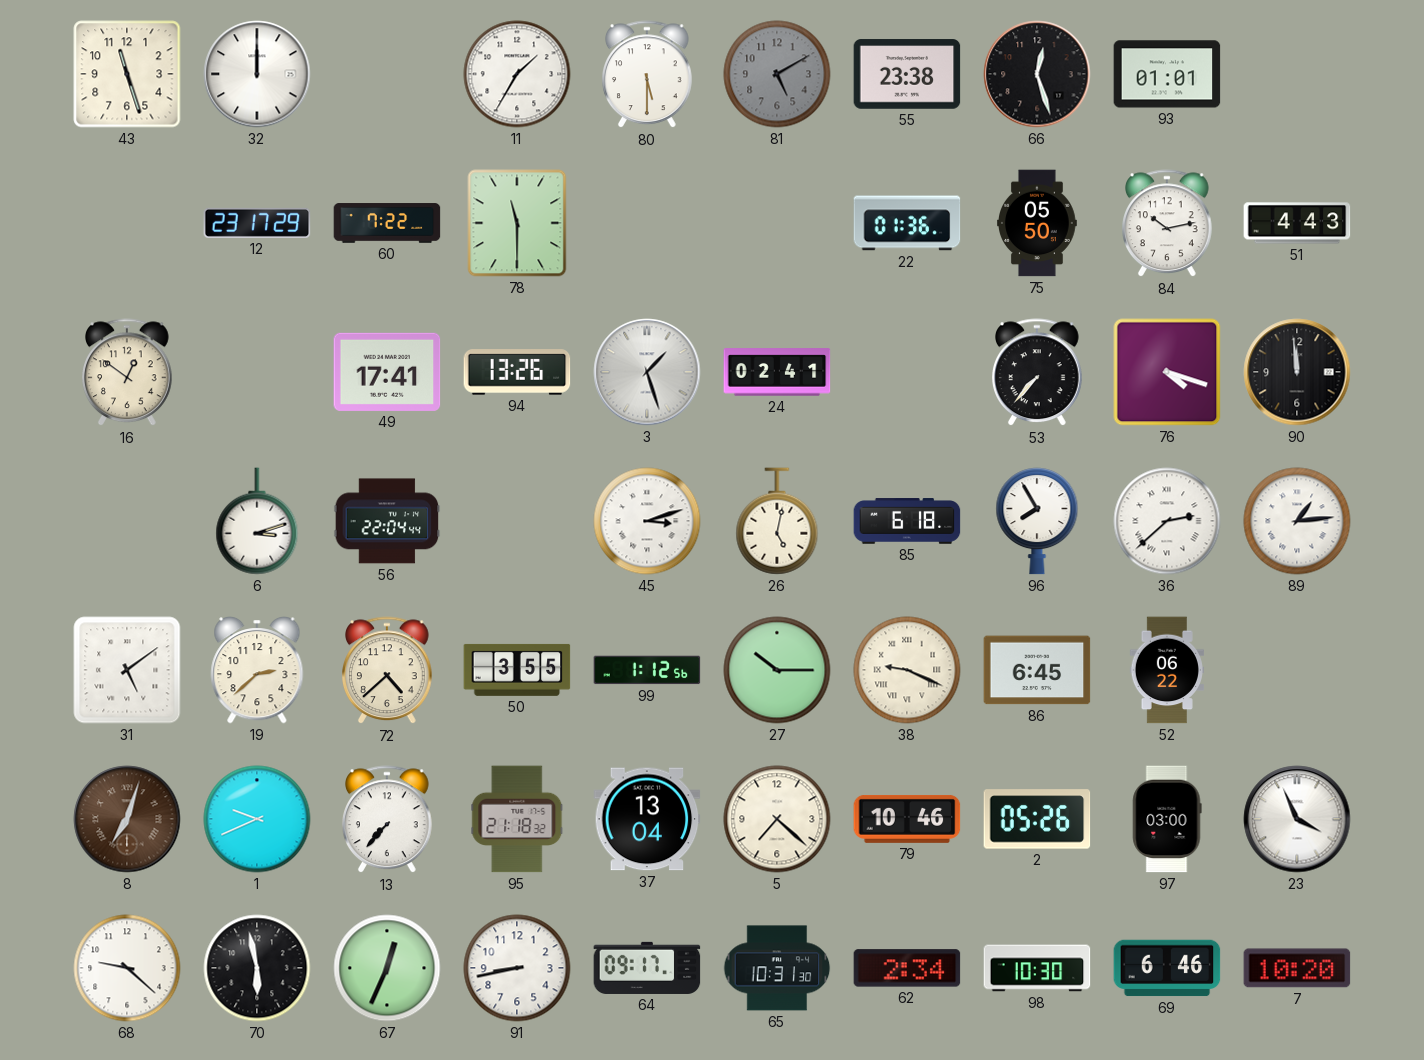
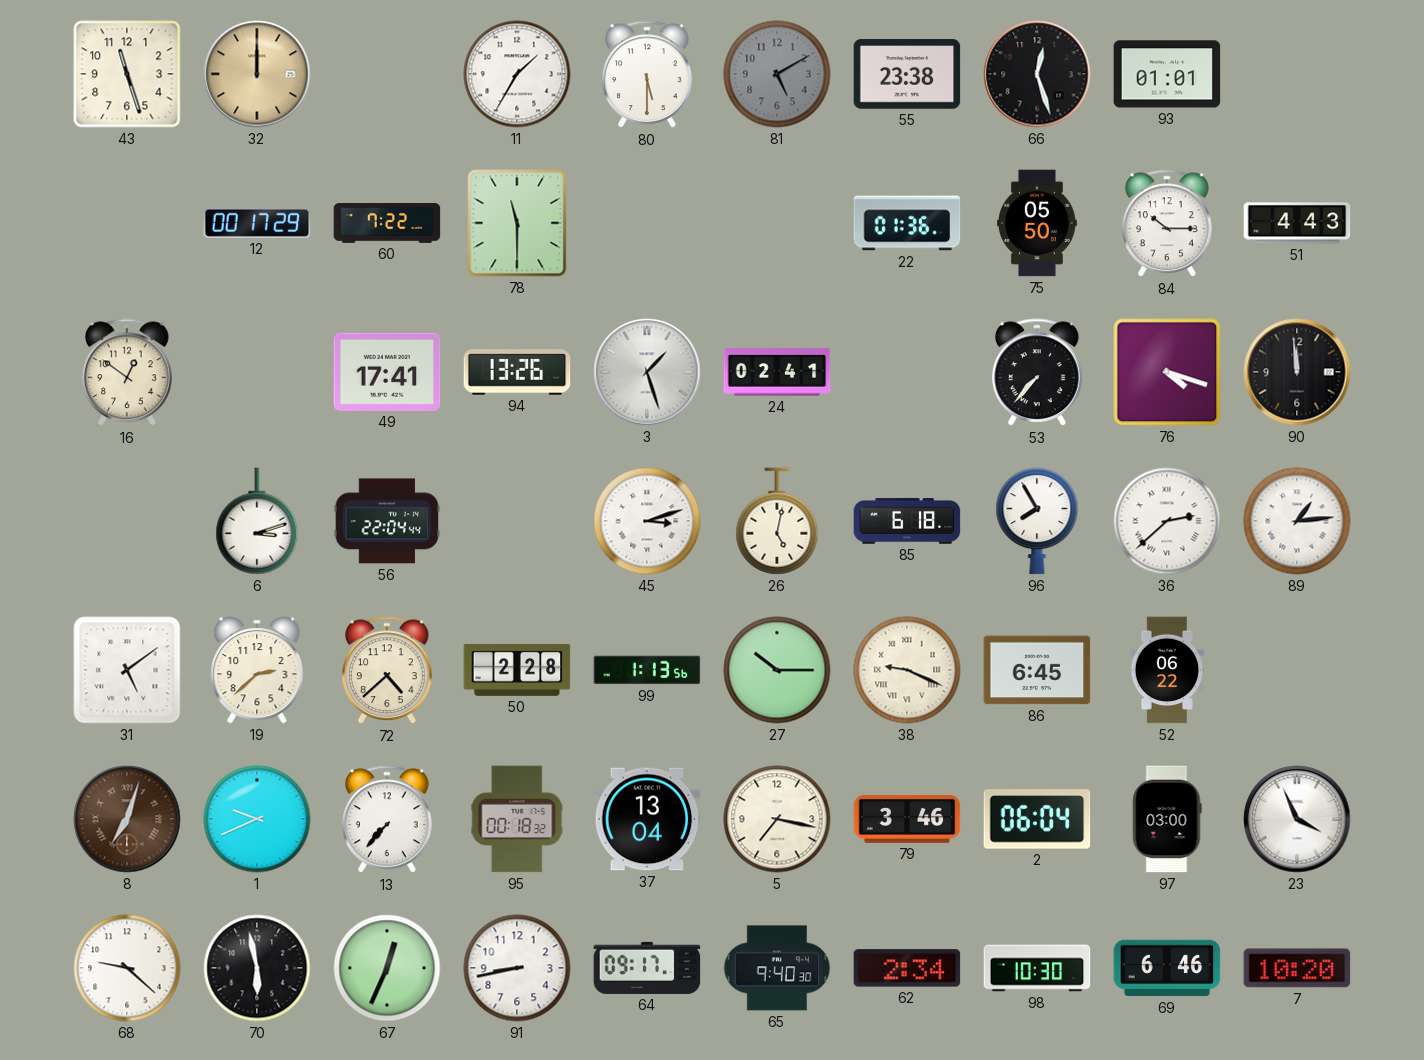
32 dial: white -> champagne (257, 74)
12: 23:17 -> 00:17 (257, 223)
84: 10:13 -> 10:15 (1168, 224)
50: 3:55 -> 2:28 (517, 670)
99: 1:12 -> 1:13 (647, 670)
95: 21:18 -> 00:18 (517, 819)
5: 7:22 -> 7:17 (777, 819)
79: 10:46 -> 3:46 (907, 819)
2: 05:26 -> 06:04 (1037, 819)
65: 10:31 -> 9:40 (777, 968)
